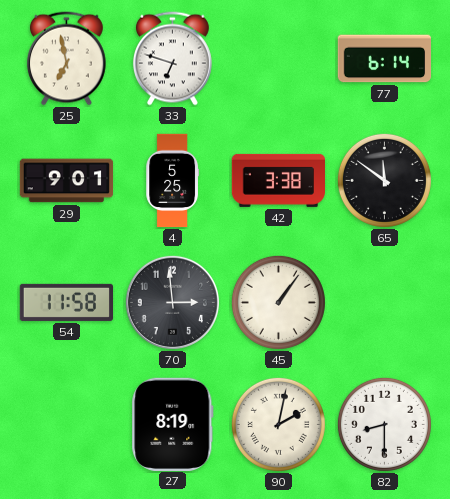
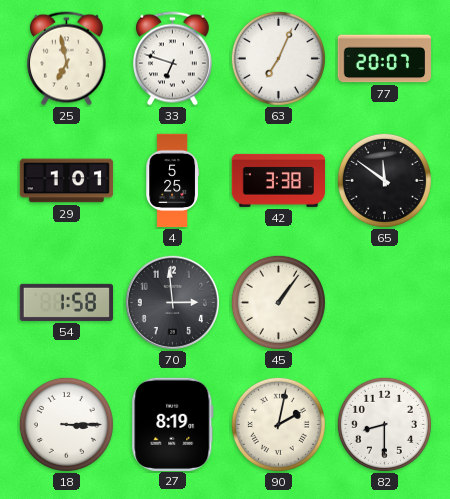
63: none -> 7:04 (278, 58)
77: 6:14 -> 20:07 (384, 59)
29: 9:01 -> 1:01 (67, 181)
54: 11:58 -> 1:58 (67, 302)
18: none -> 3:15 (66, 424)
